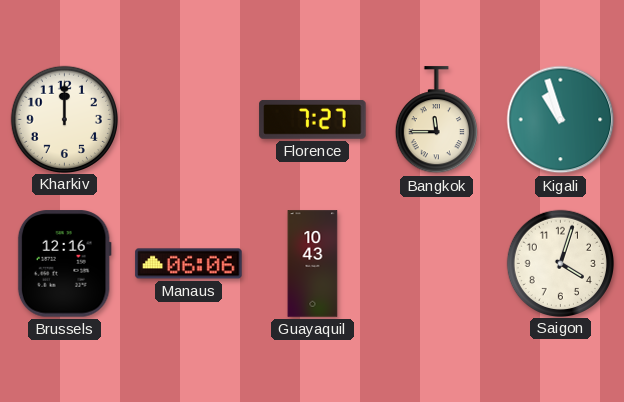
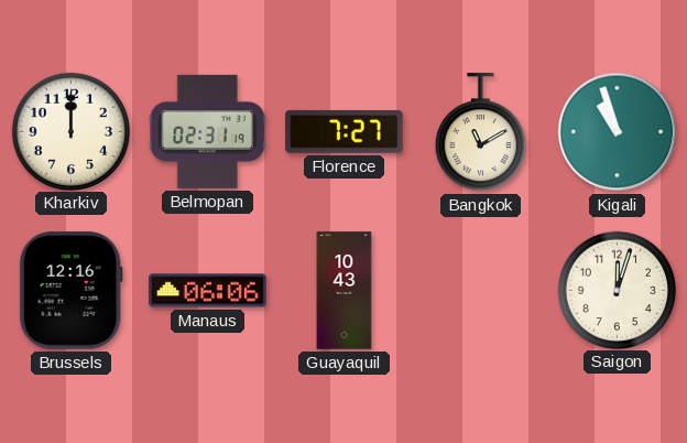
Belmopan: none -> 02:31 (207, 131)
Bangkok: 11:45 -> 11:10 (480, 132)
Saigon: 4:03 -> 12:03 (617, 290)
